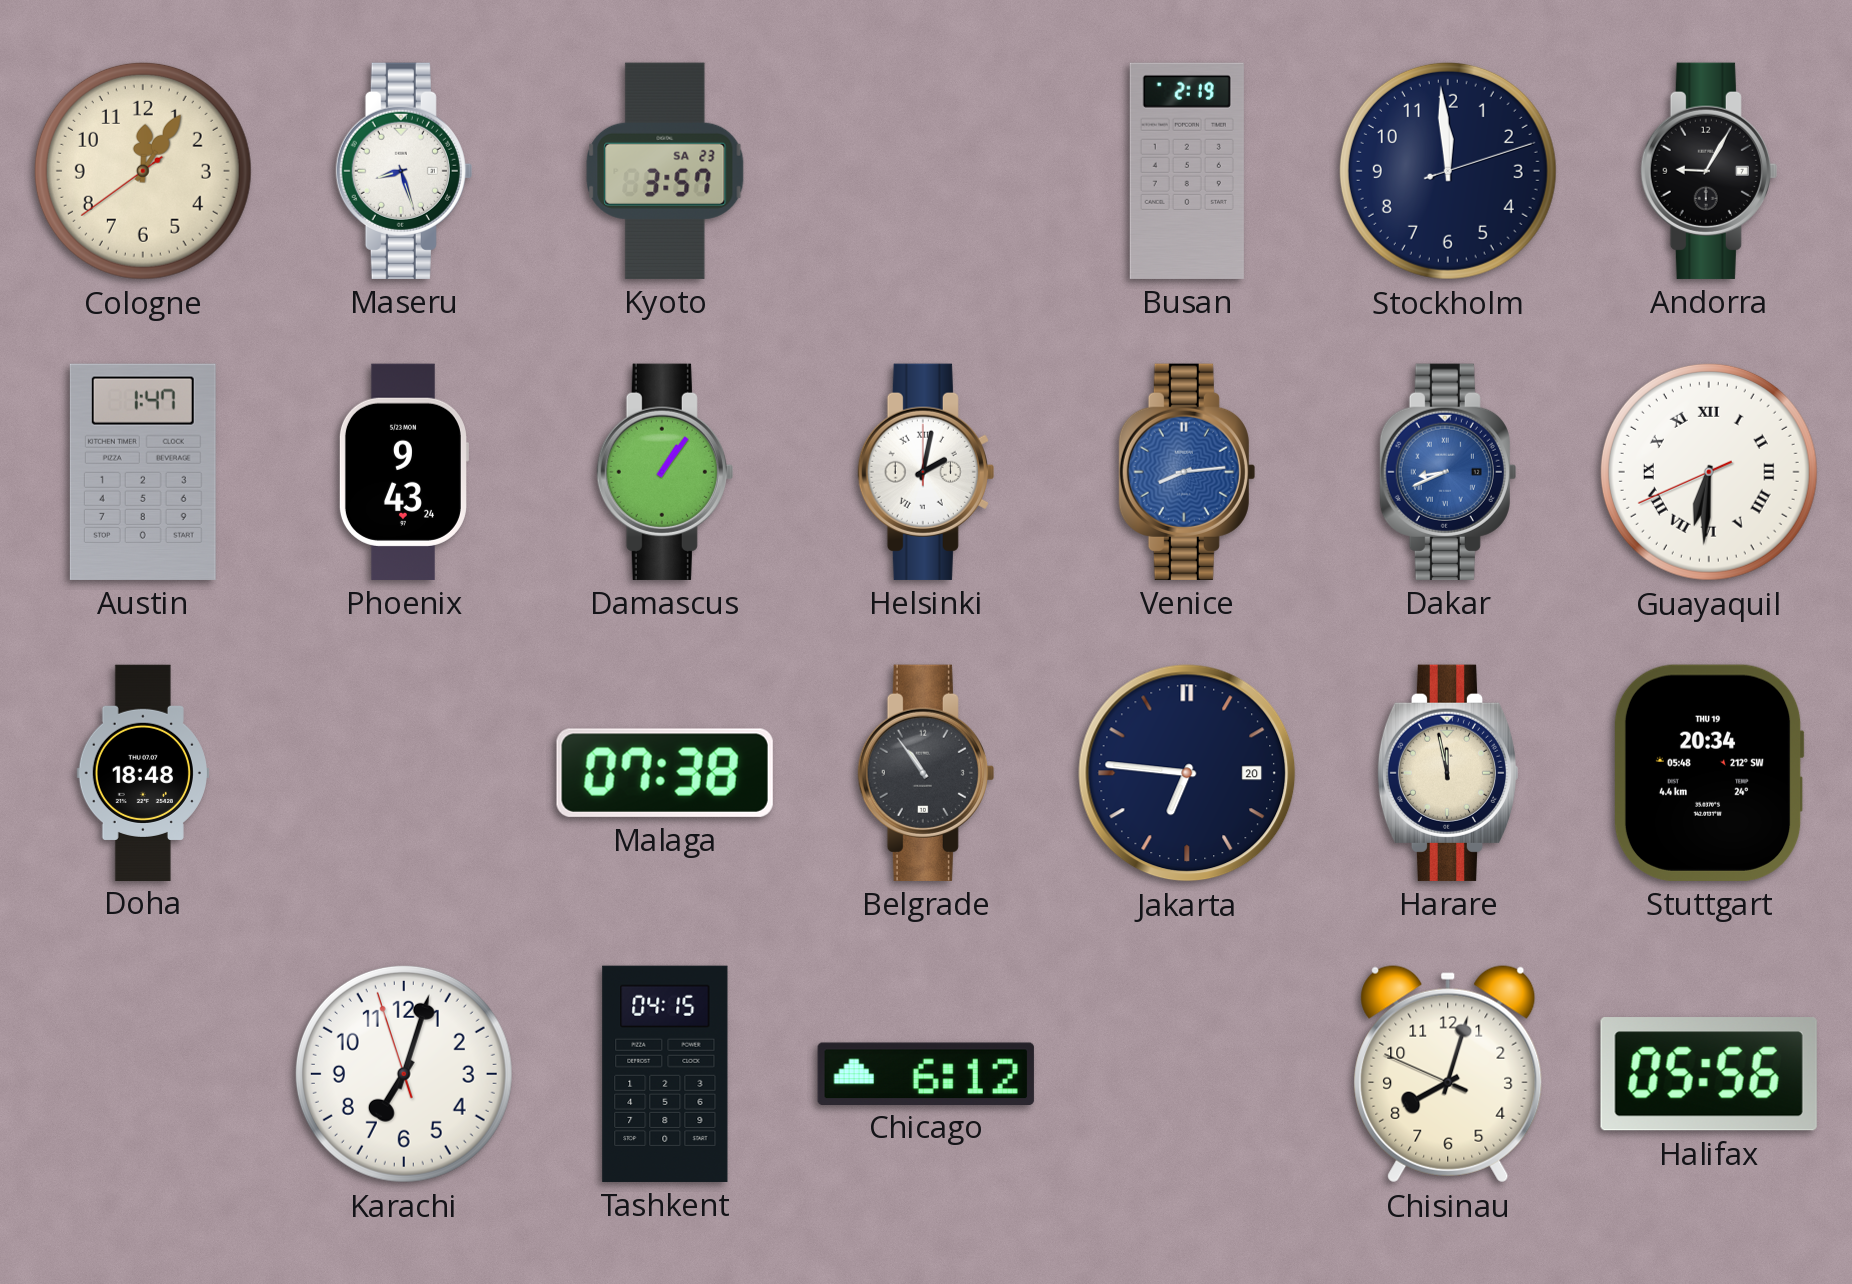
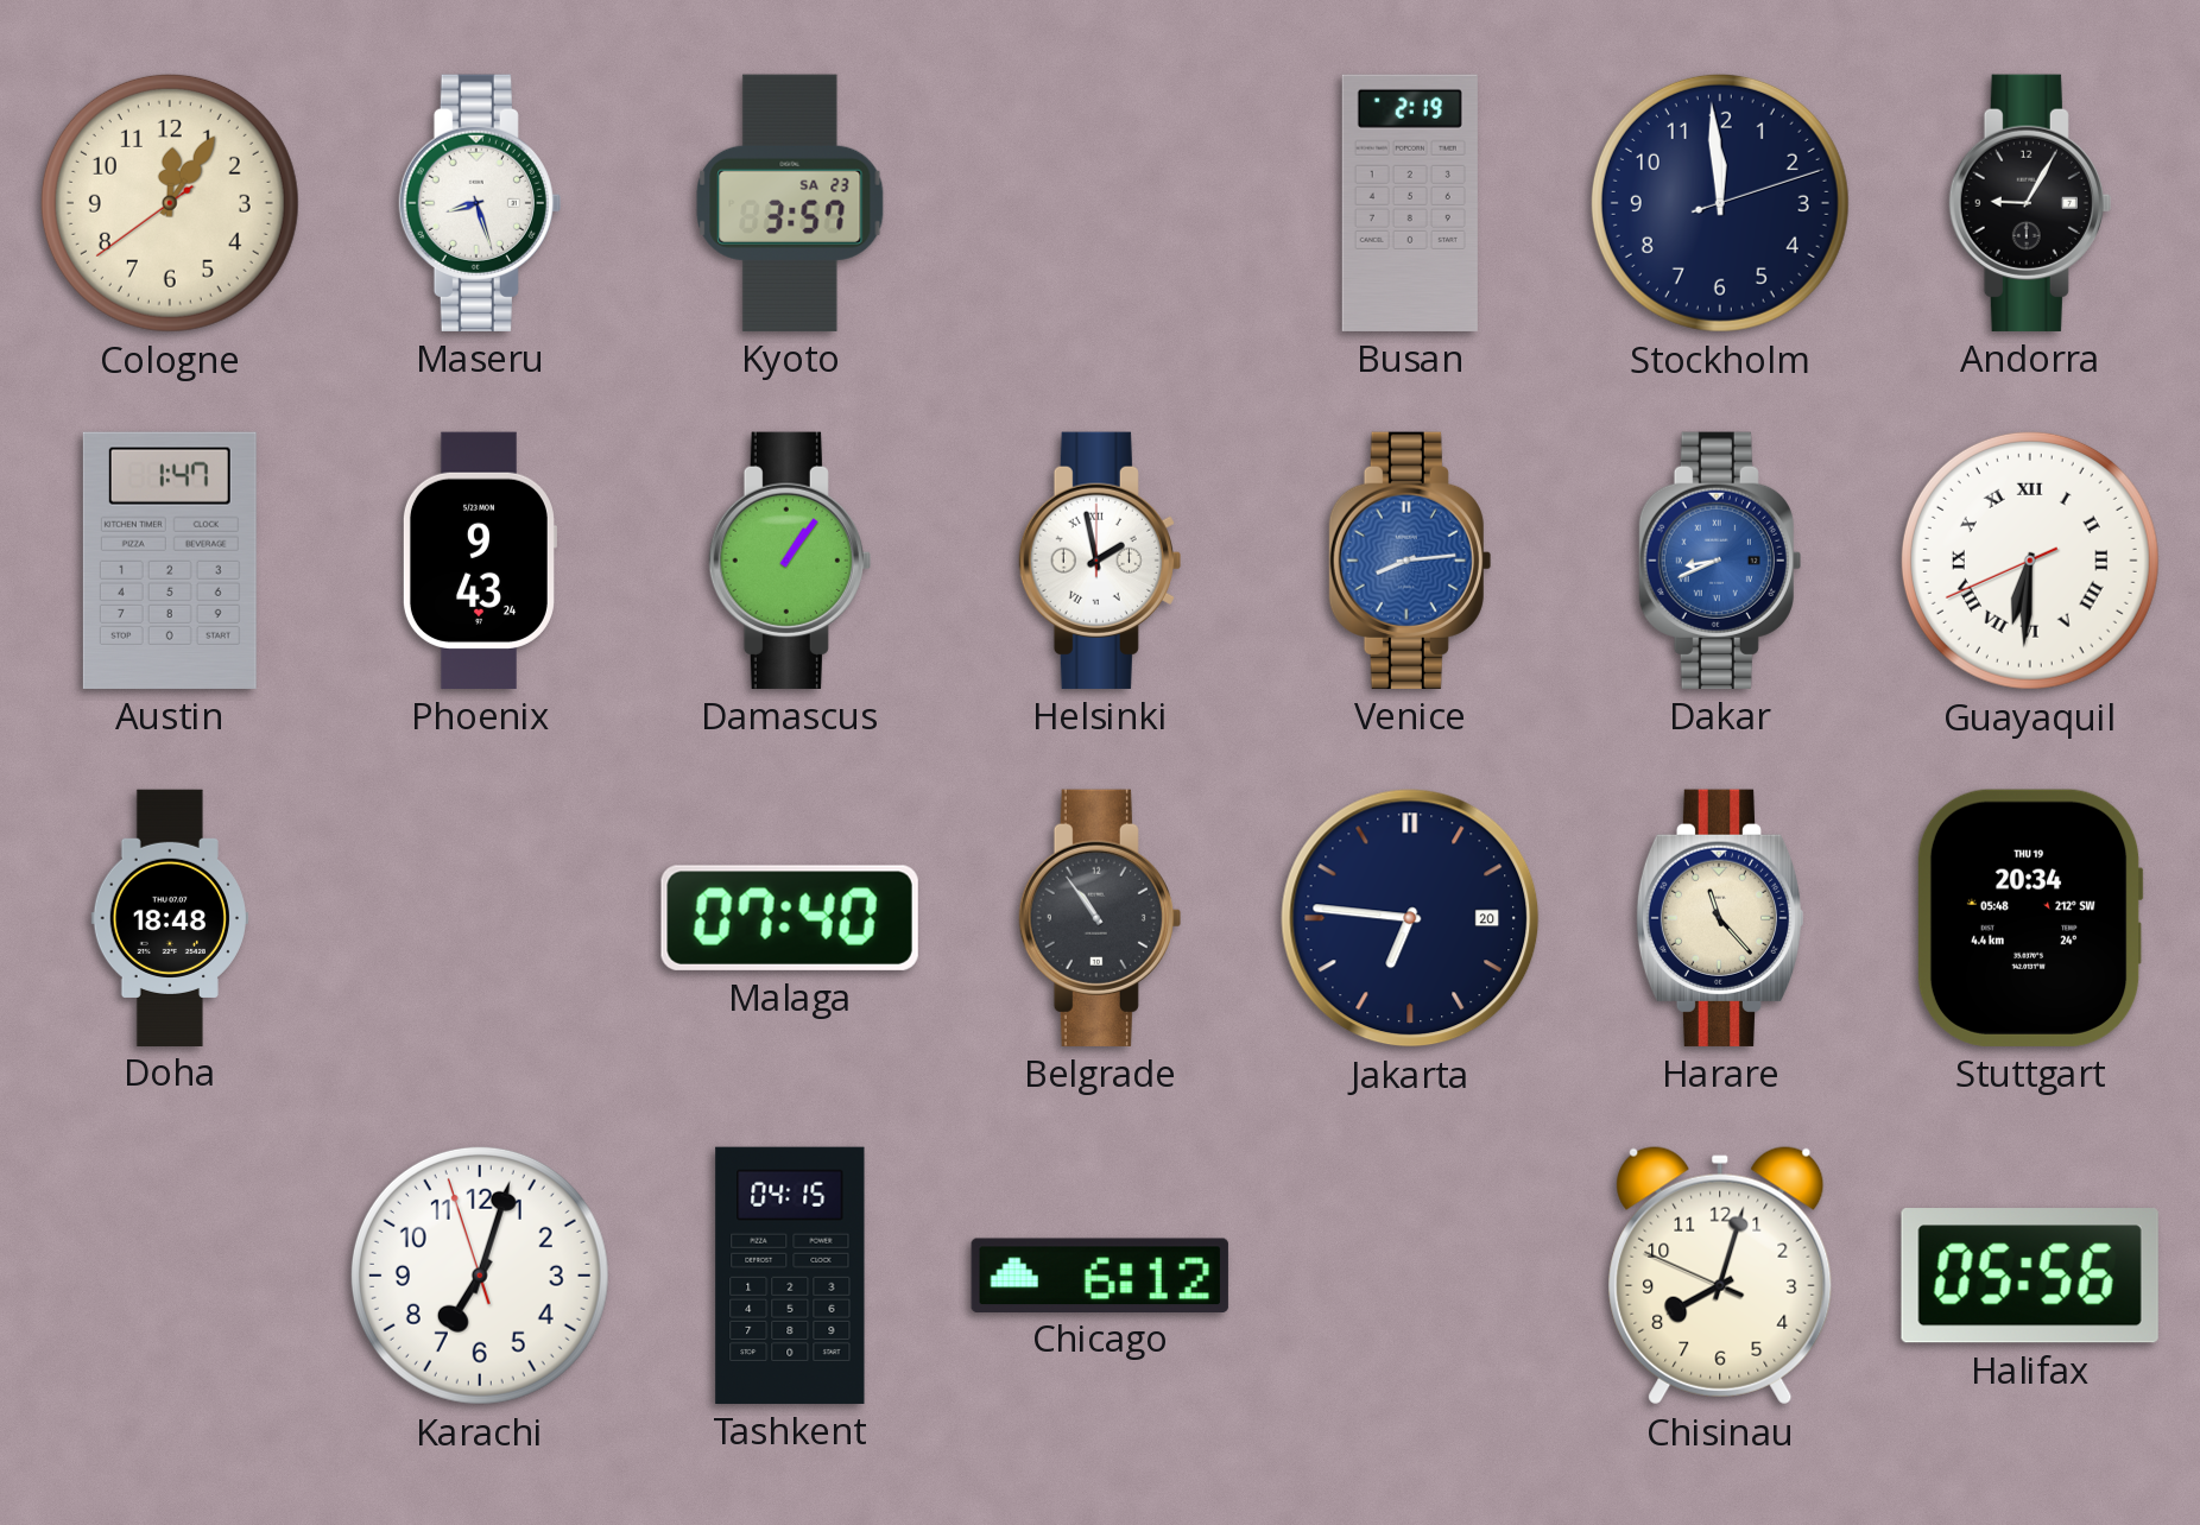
Helsinki: 2:02 -> 1:58 (1100, 561)
Malaga: 07:38 -> 07:40 (790, 918)
Harare: 11:58 -> 11:23 (1720, 918)
